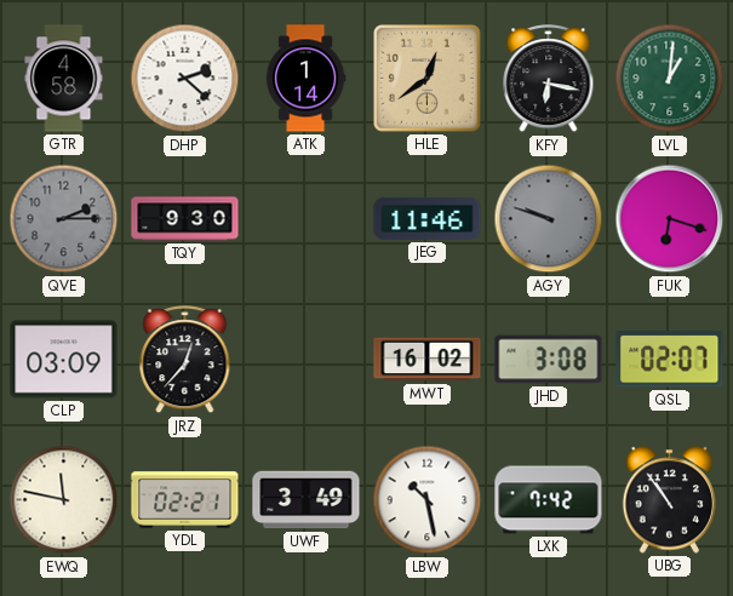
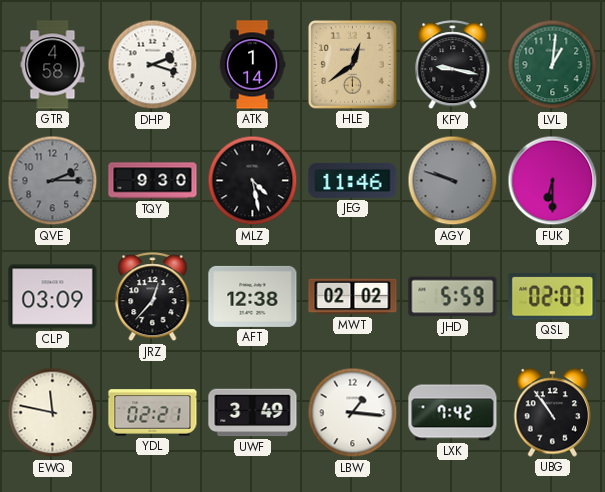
DHP: 2:22 -> 2:18 (153, 65)
KFY: 6:17 -> 9:17 (453, 65)
MLZ: none -> 4:28 (253, 181)
FUK: 6:18 -> 6:30 (553, 181)
AFT: none -> 12:38 (253, 296)
MWT: 16:02 -> 02:02 (353, 297)
JHD: 3:08 -> 5:59 (453, 297)
LBW: 10:28 -> 1:16 (353, 413)
